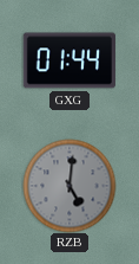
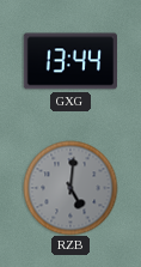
GXG: 01:44 -> 13:44 (69, 61)
